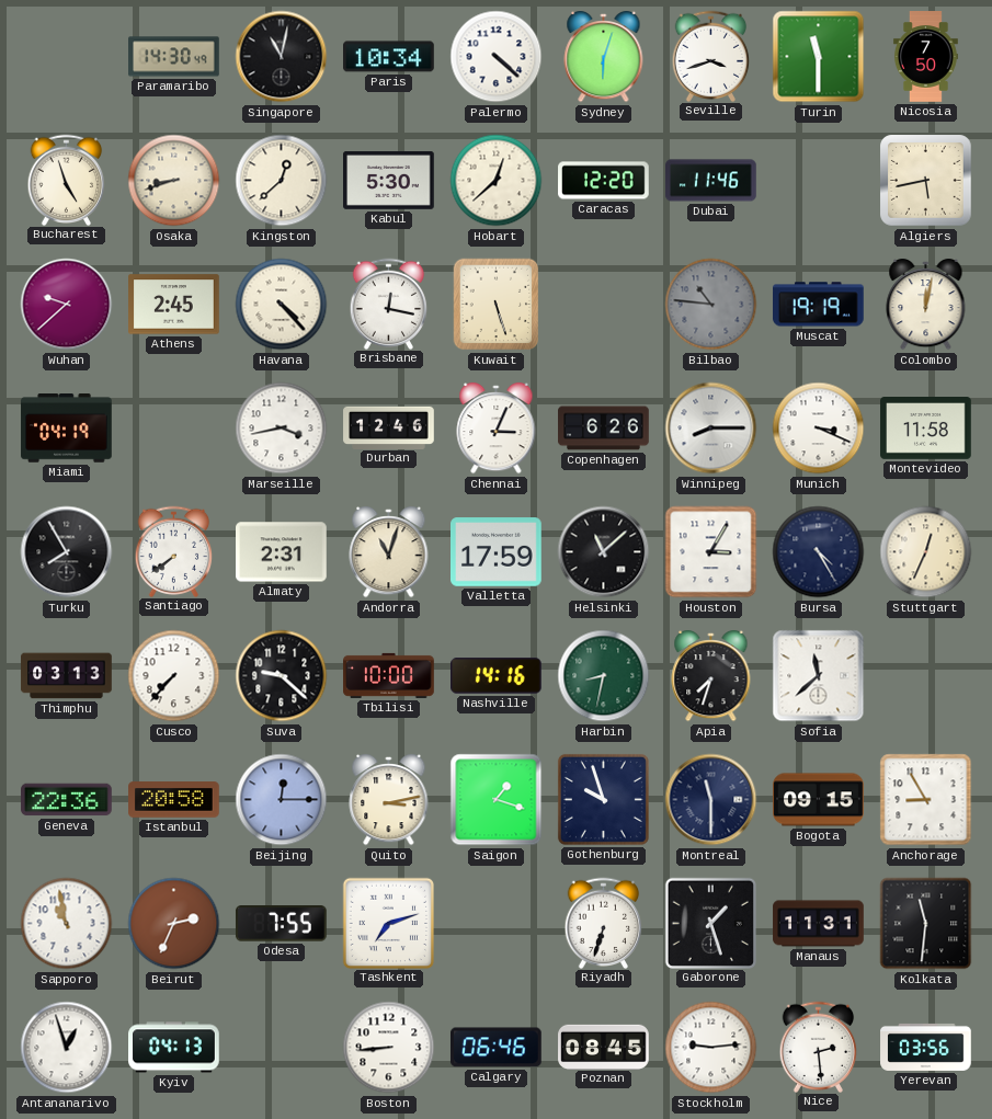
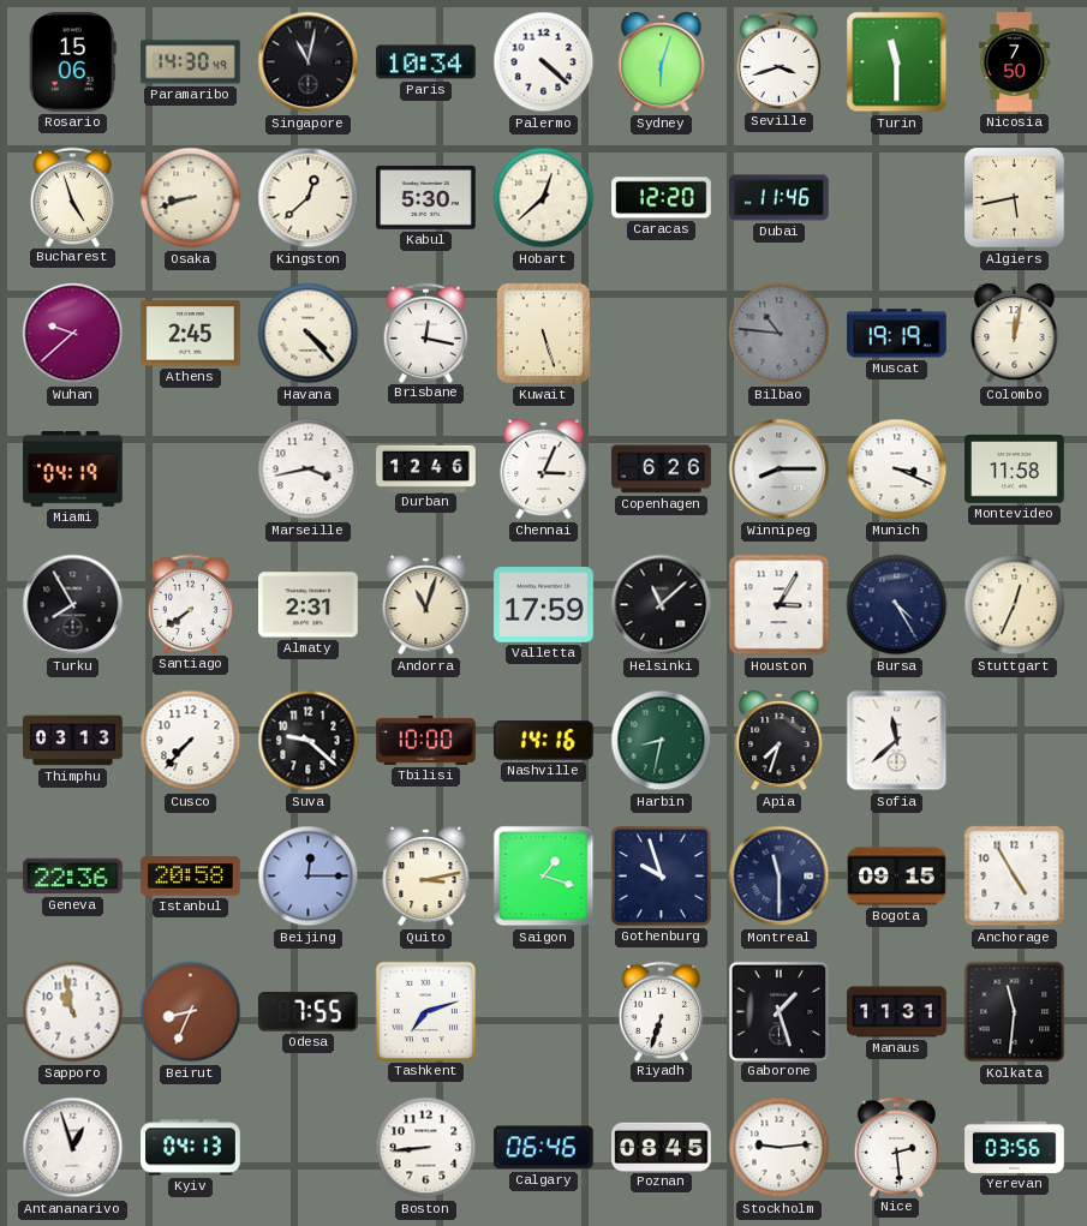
Rosario: none -> 15:06 (72, 62)
Anchorage: 8:55 -> 4:55 (1015, 877)
Beirut: 2:34 -> 8:34 (191, 1012)
